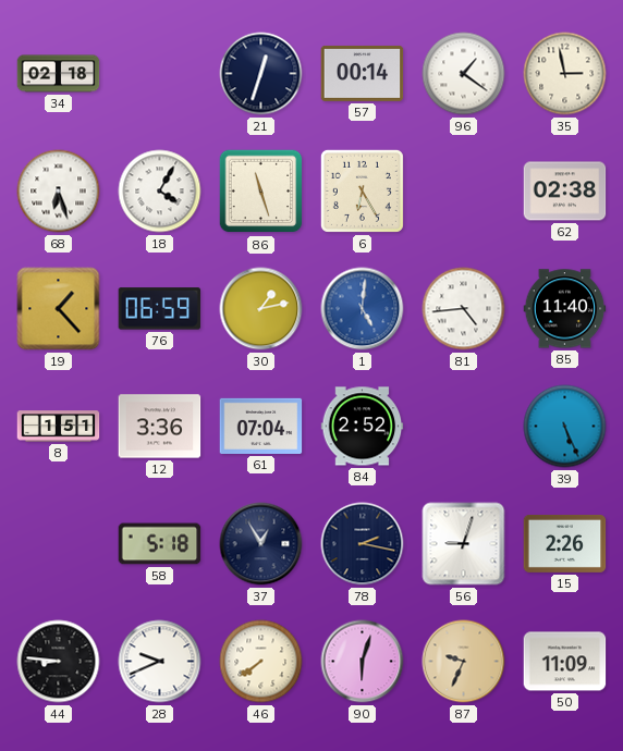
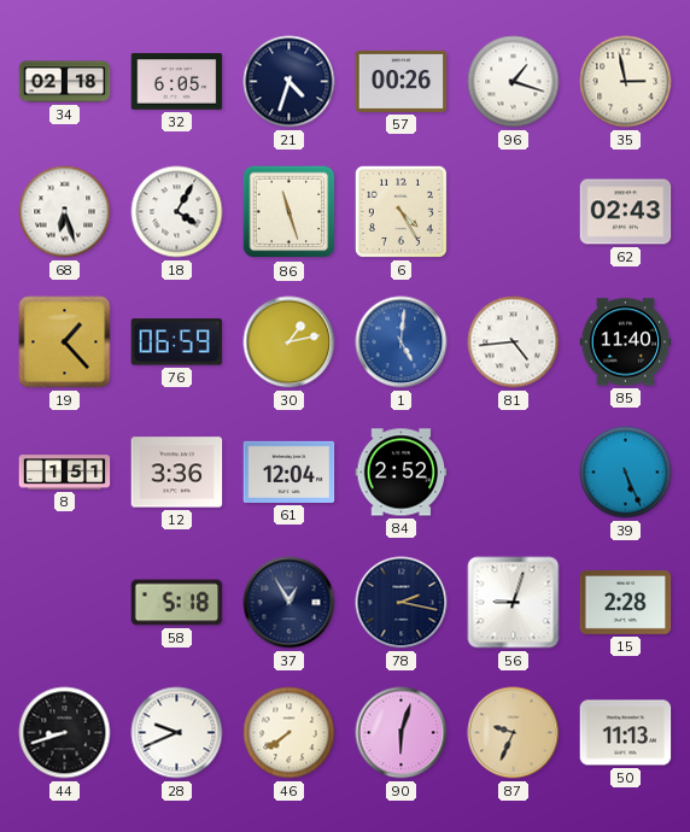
32: none -> 6:05 (177, 82)
21: 12:33 -> 4:33 (290, 82)
57: 00:14 -> 00:26 (402, 81)
96: 1:21 -> 1:18 (514, 82)
6: 6:25 -> 4:25 (400, 211)
62: 02:38 -> 02:43 (626, 212)
61: 07:04 -> 12:04 (290, 471)
15: 2:26 -> 2:28 (626, 602)
44: 8:46 -> 8:42 (65, 733)
50: 11:09 -> 11:13 (626, 733)
